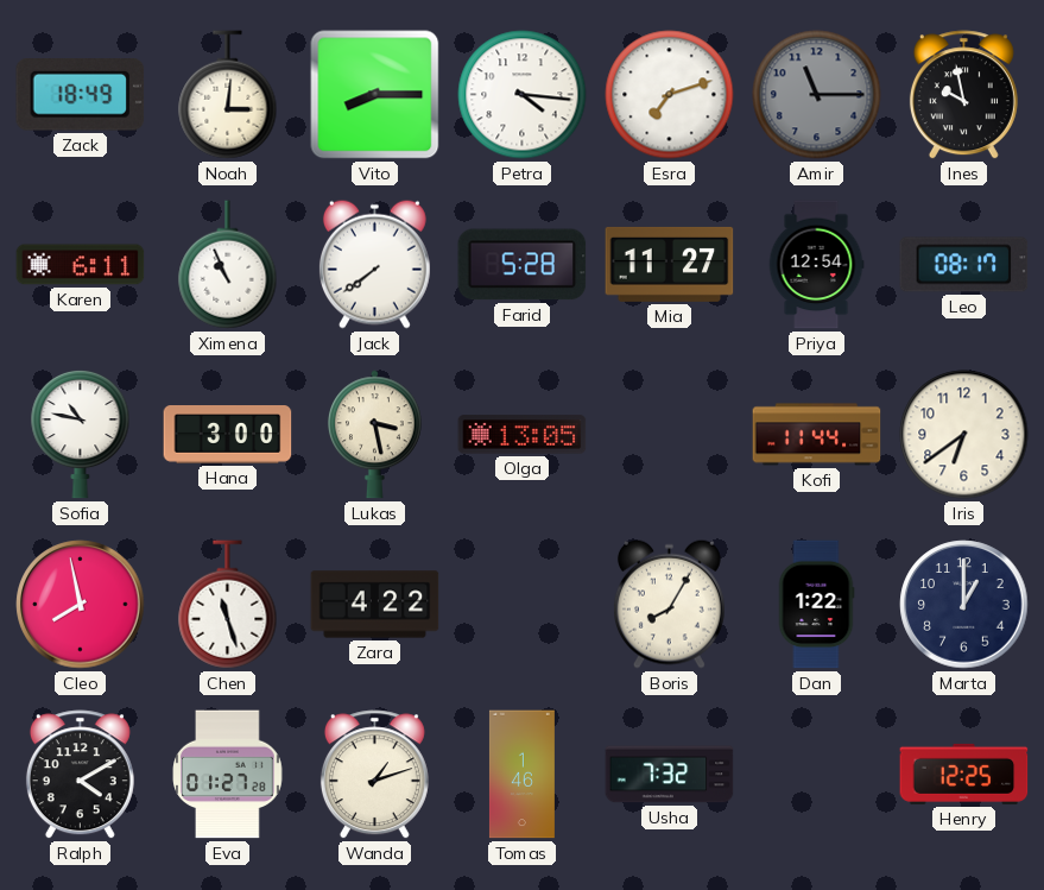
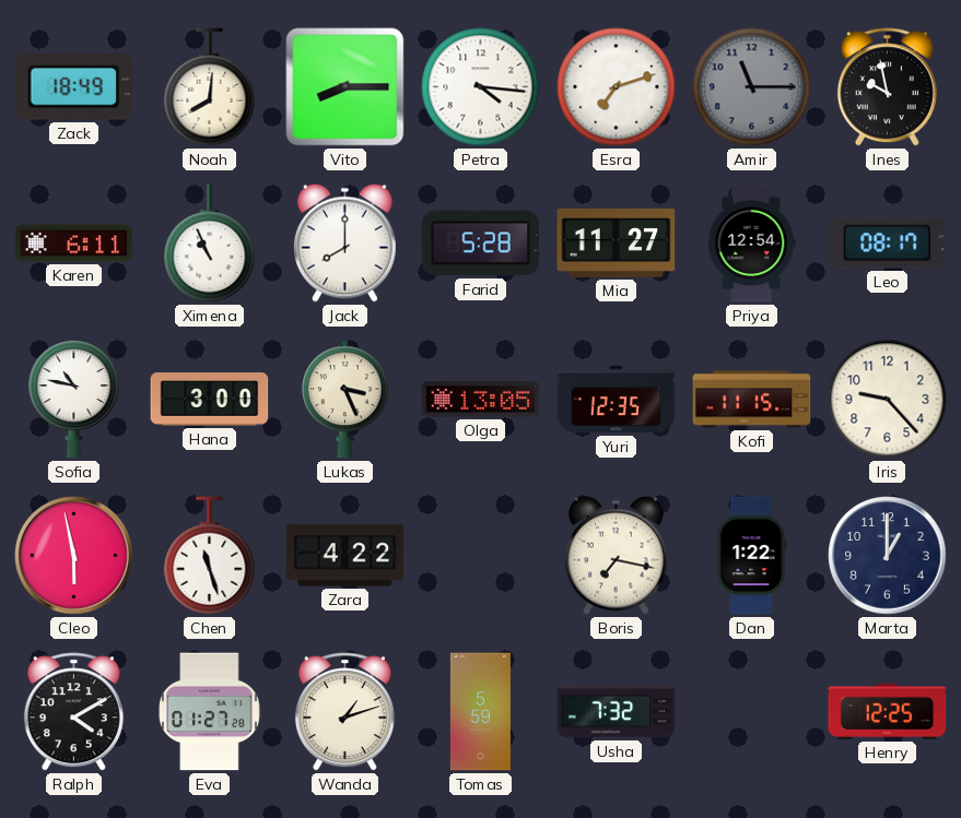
Noah: 3:01 -> 8:01 (210, 87)
Jack: 7:39 -> 8:00 (344, 242)
Lukas: 3:28 -> 3:26 (344, 400)
Yuri: none -> 12:35 (617, 400)
Kofi: 11:44 -> 11:15 (752, 400)
Iris: 6:39 -> 9:23 (888, 400)
Cleo: 7:58 -> 5:58 (74, 556)
Boris: 8:05 -> 7:17 (616, 555)
Tomas: 1:46 -> 5:59 (480, 712)
